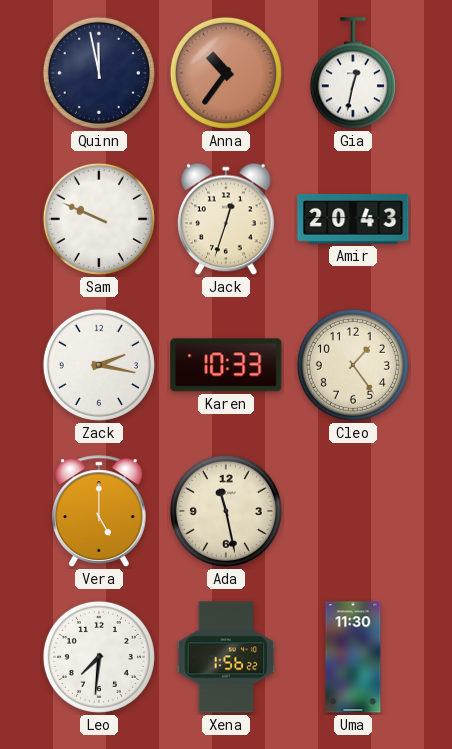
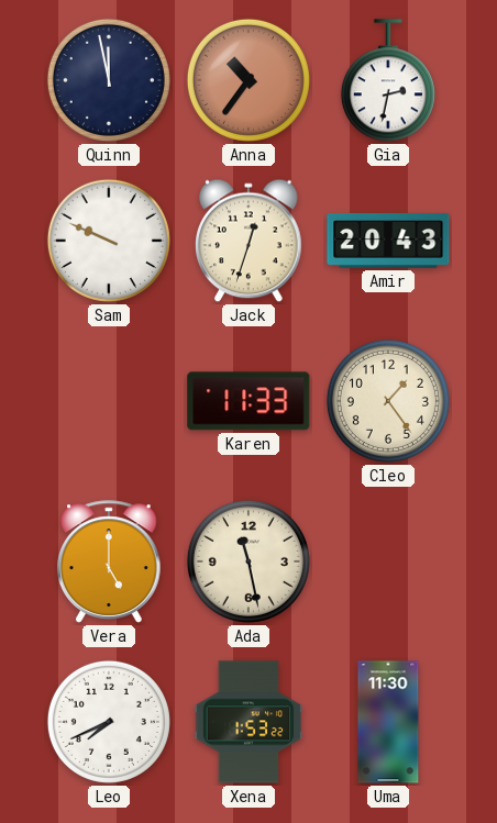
Gia: 12:32 -> 2:32 (388, 81)
Zack: 2:17 -> none (99, 365)
Karen: 10:33 -> 11:33 (248, 401)
Leo: 7:31 -> 7:41 (109, 722)
Xena: 1:56 -> 1:53 (248, 722)
